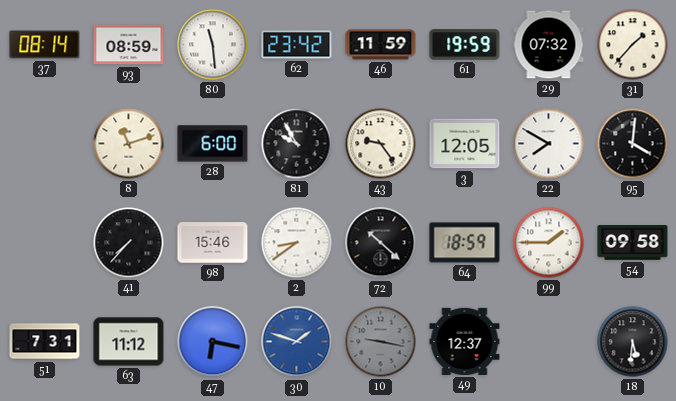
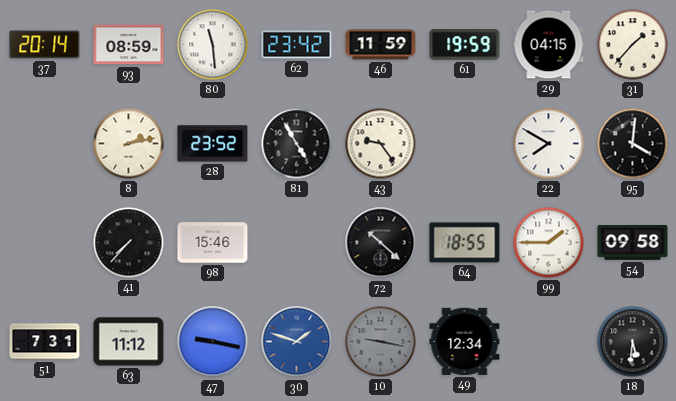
37: 08:14 -> 20:14 (45, 45)
29: 07:32 -> 04:15 (549, 45)
8: 11:12 -> 2:13 (129, 144)
28: 6:00 -> 23:52 (213, 144)
81: 9:55 -> 4:55 (297, 144)
3: 12:05 -> none (465, 144)
2: 8:39 -> none (297, 243)
64: 18:59 -> 18:55 (465, 243)
47: 6:17 -> 9:17 (213, 342)
49: 12:37 -> 12:34 (465, 341)
